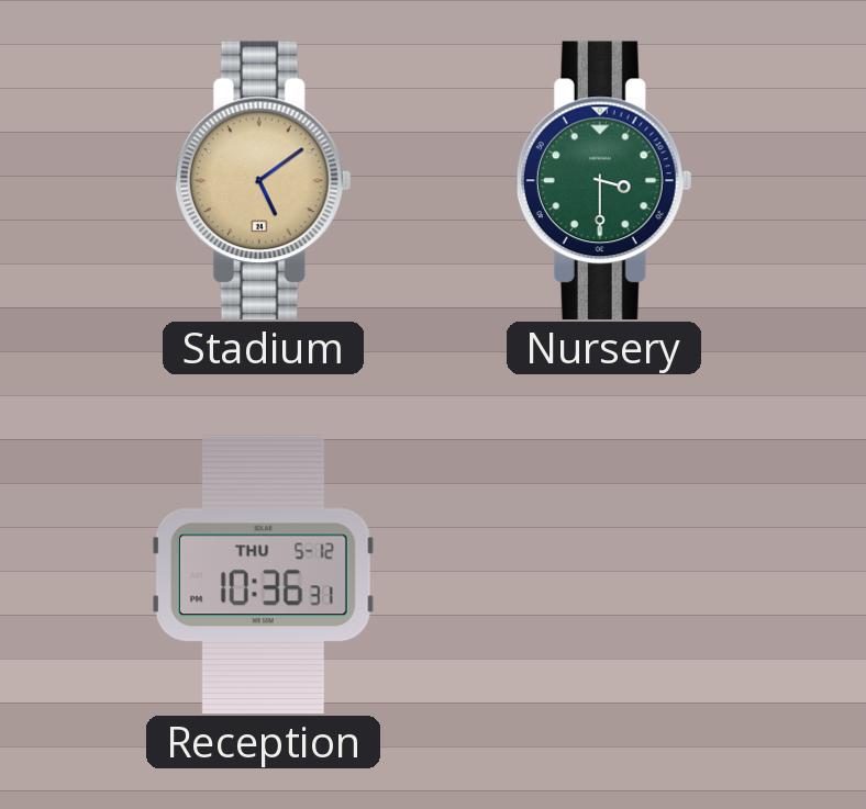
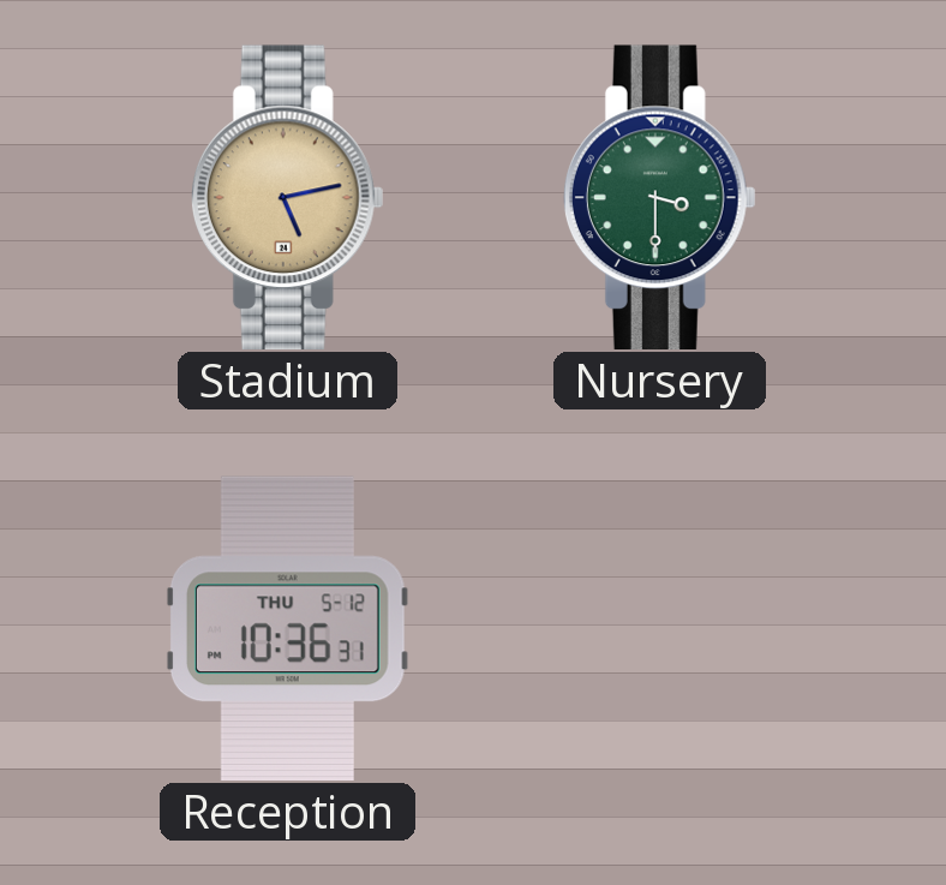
Stadium: 5:09 -> 5:13 (287, 197)
